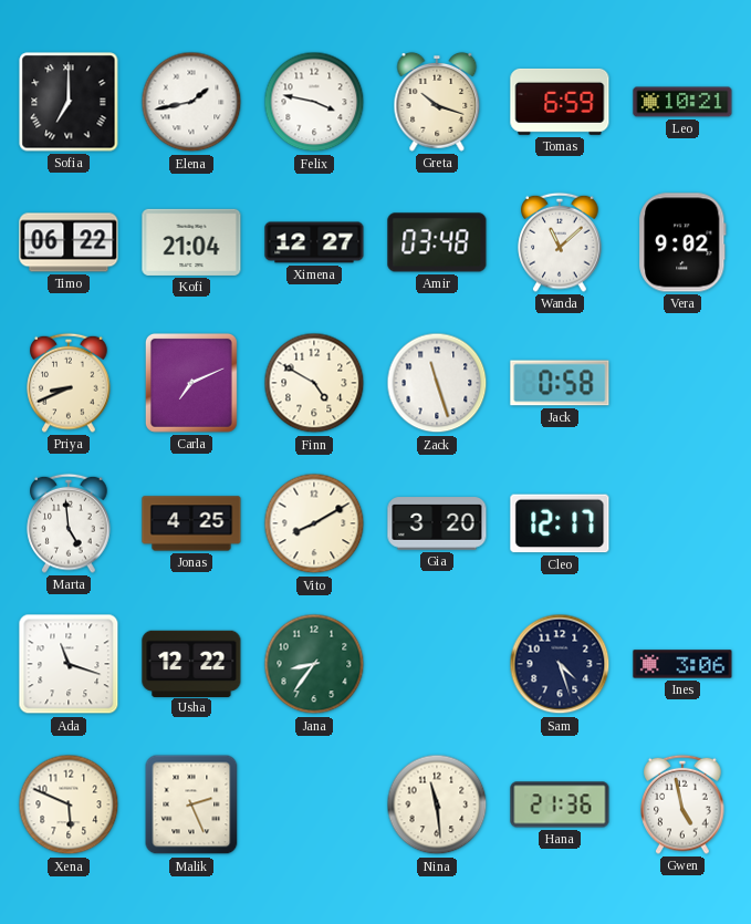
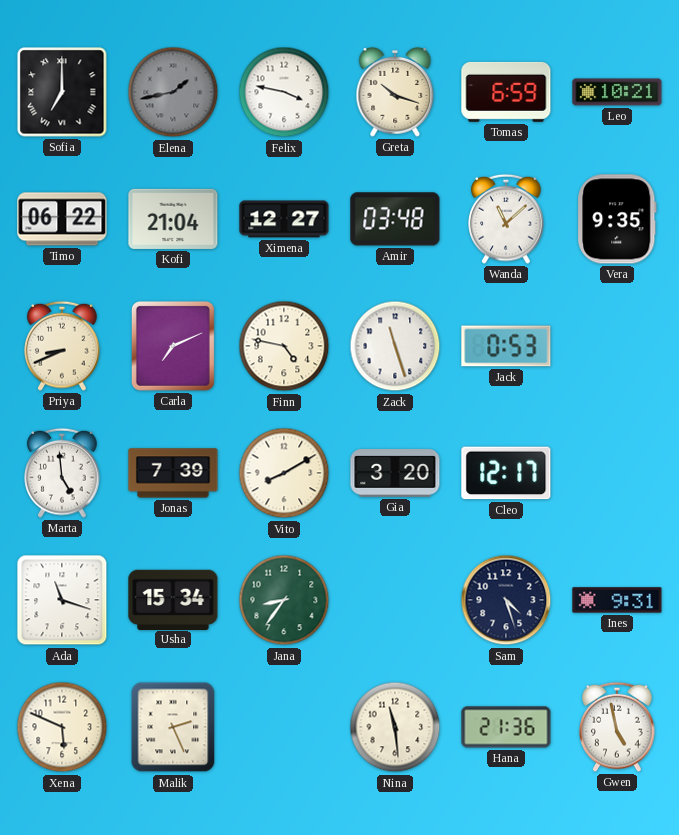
Elena dial: white -> grey (173, 92)
Vera: 9:02 -> 9:35 (617, 219)
Finn: 4:50 -> 4:47 (284, 346)
Jack: 0:58 -> 0:53 (506, 346)
Jonas: 4:25 -> 7:39 (173, 473)
Usha: 12:22 -> 15:34 (173, 599)
Ines: 3:06 -> 9:31 (617, 600)
